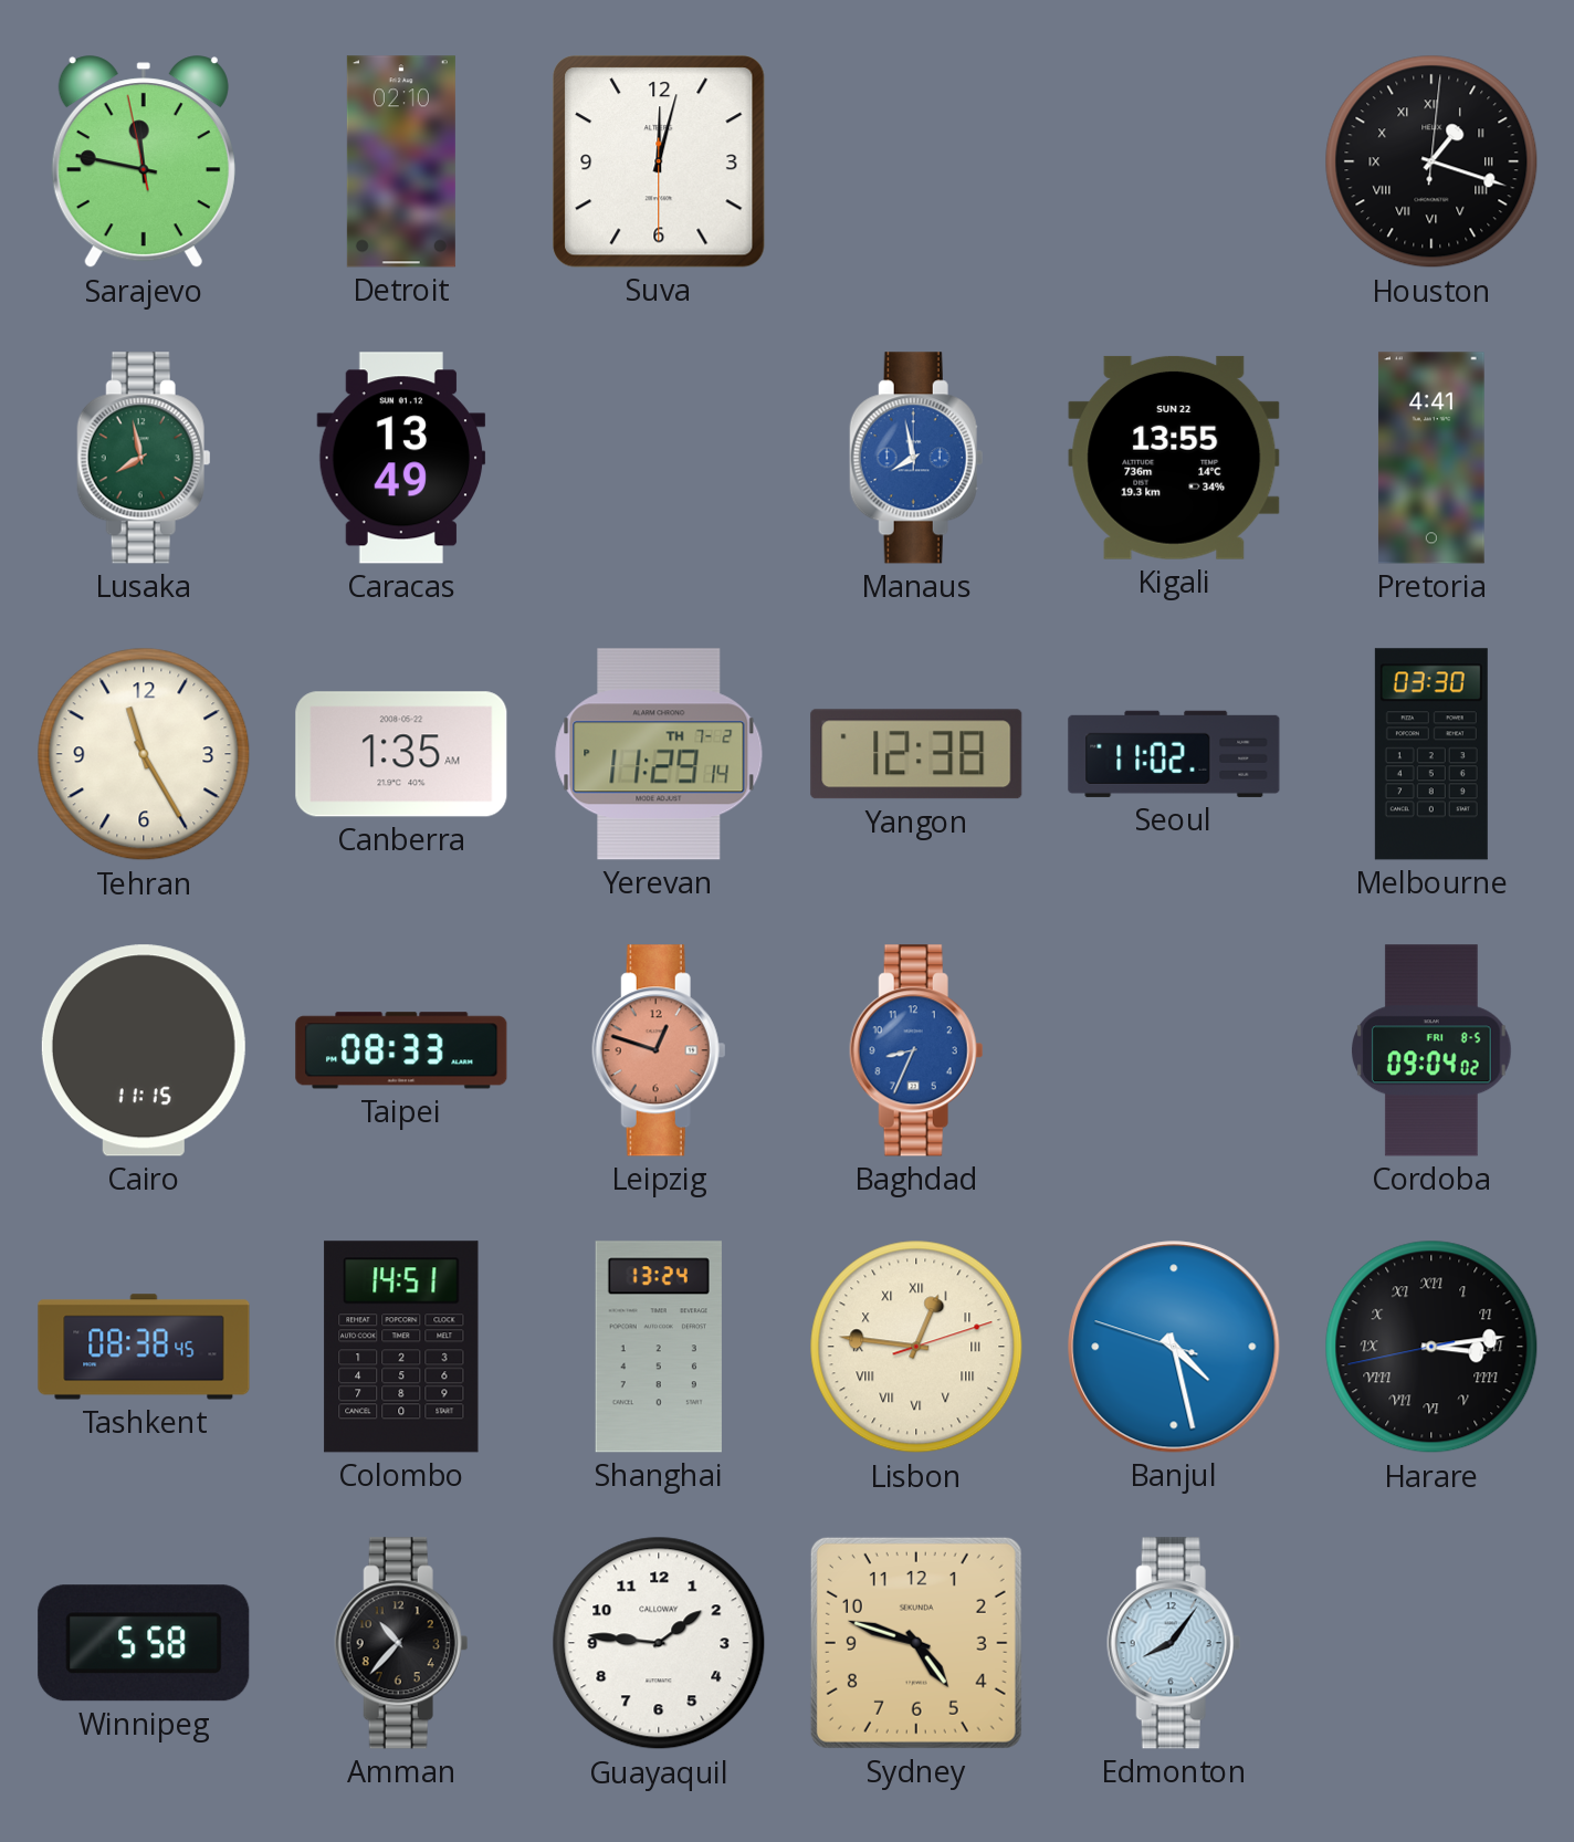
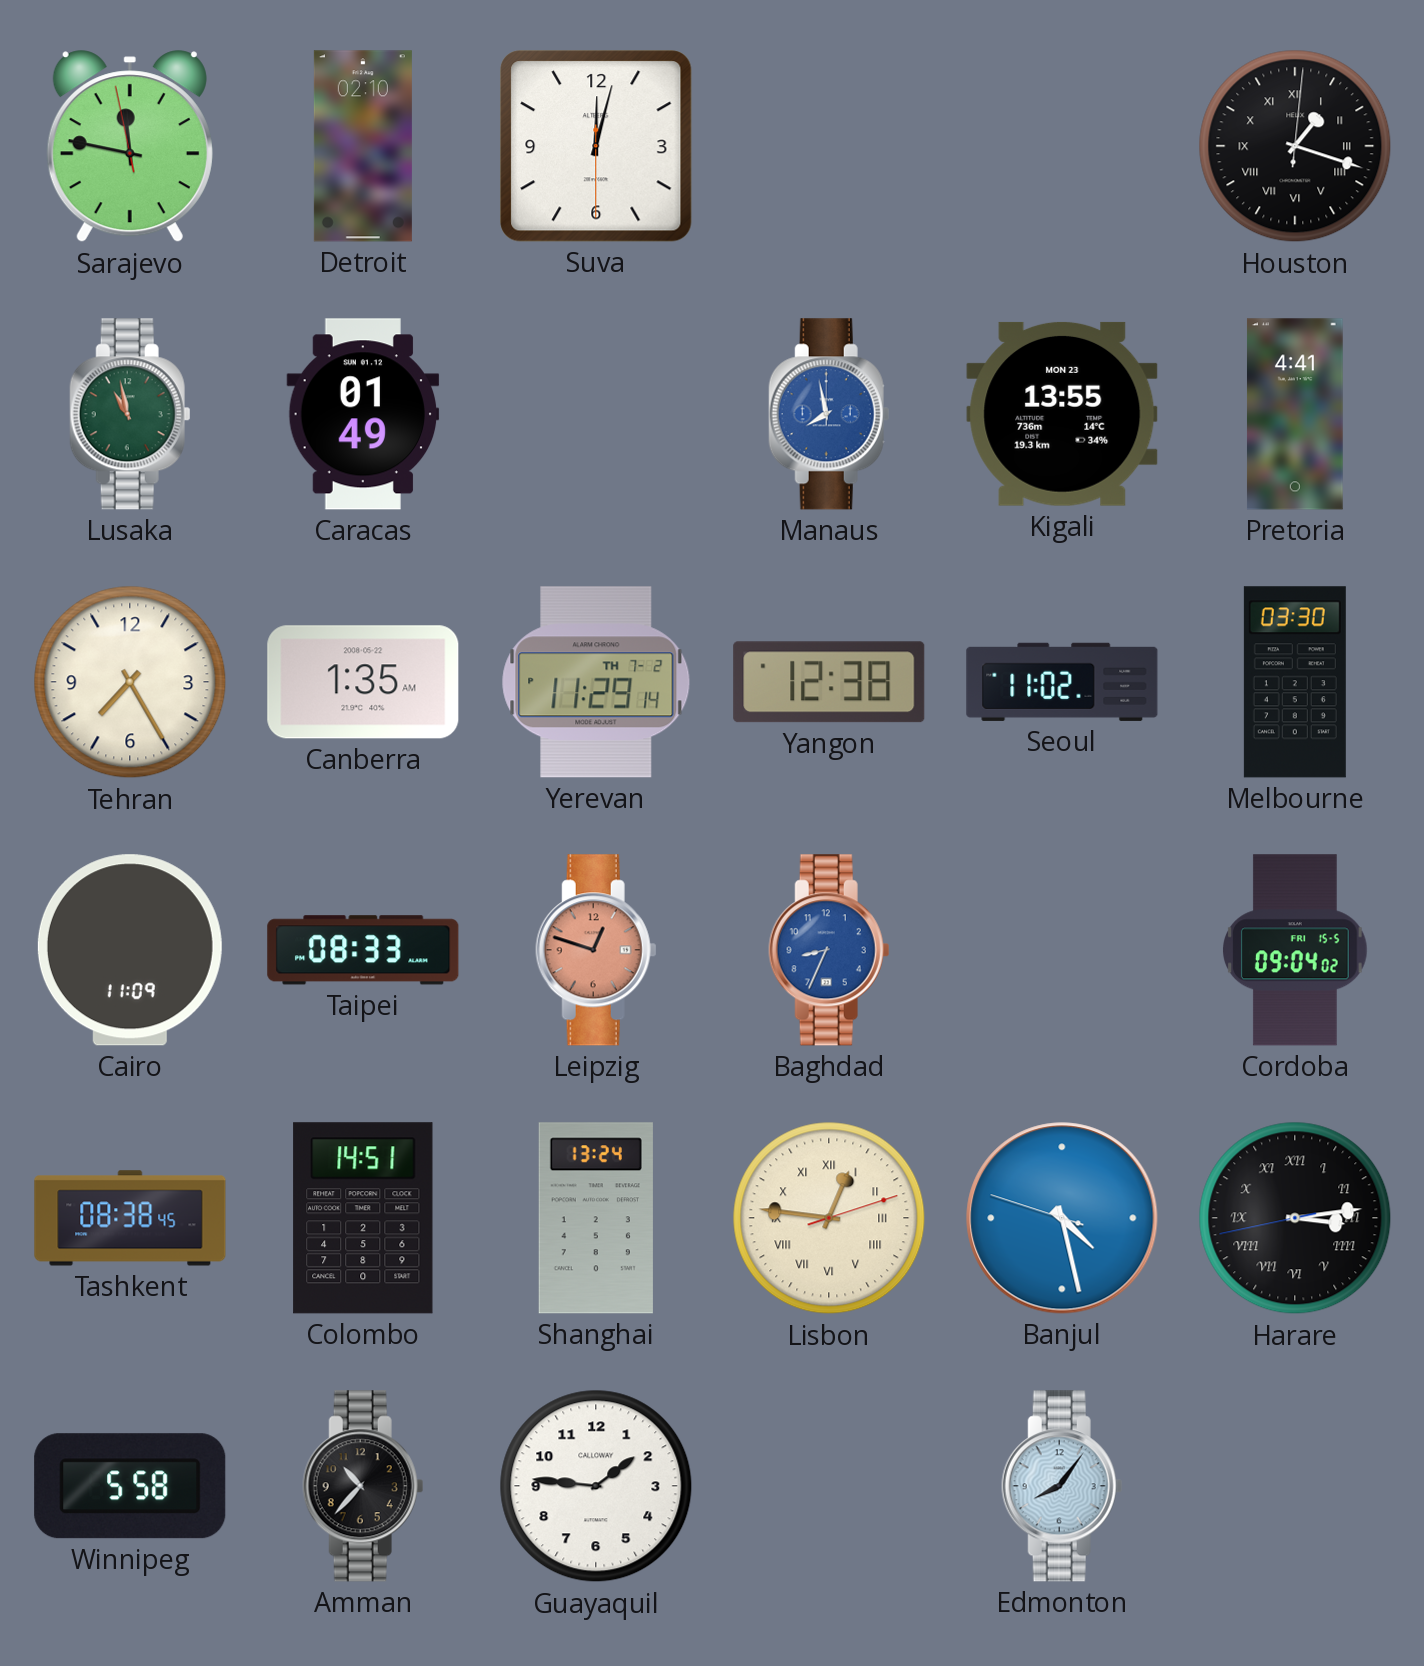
Lusaka: 7:58 -> 10:58 (130, 414)
Caracas: 13:49 -> 01:49 (363, 414)
Kigali date: SUN 22 -> MON 23 (1062, 414)
Tehran: 11:25 -> 7:25 (130, 682)
Cairo: 11:15 -> 11:09 (130, 950)
Cordoba date: FRI 8-5 -> FRI 15-5 (1296, 950)
Sydney: 4:48 -> none (916, 1643)
